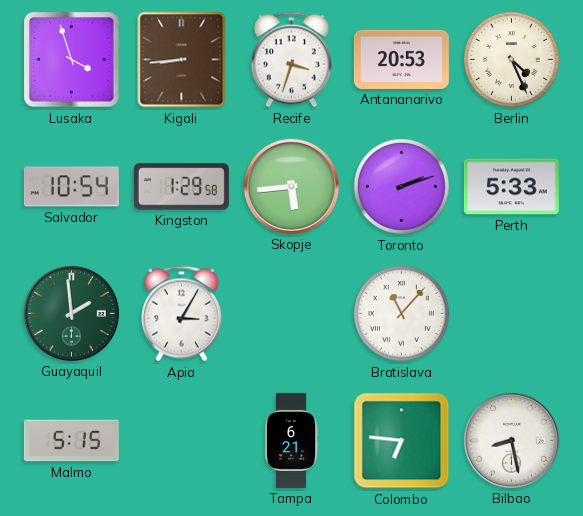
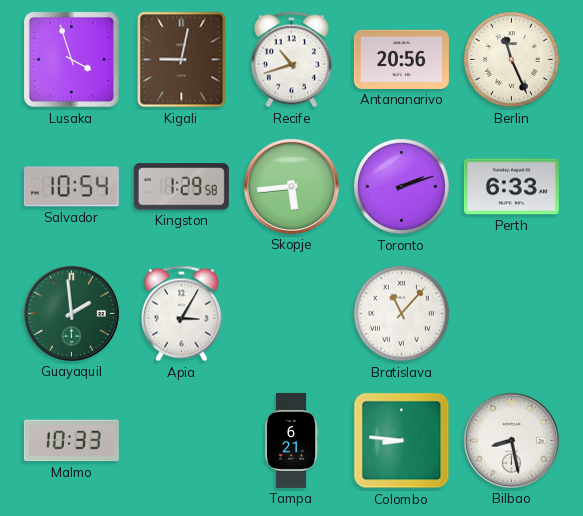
Kigali: 8:44 -> 9:02 (182, 60)
Recife: 3:33 -> 10:42 (291, 60)
Antananarivo: 20:53 -> 20:56 (401, 59)
Berlin: 4:26 -> 11:26 (511, 59)
Perth: 5:33 -> 6:33 (511, 187)
Malmo: 5:15 -> 10:33 (71, 441)
Colombo: 6:46 -> 8:46 (402, 441)
